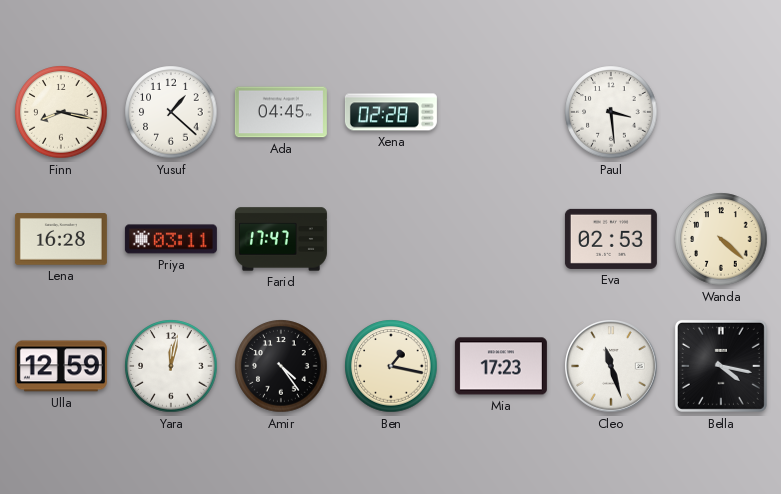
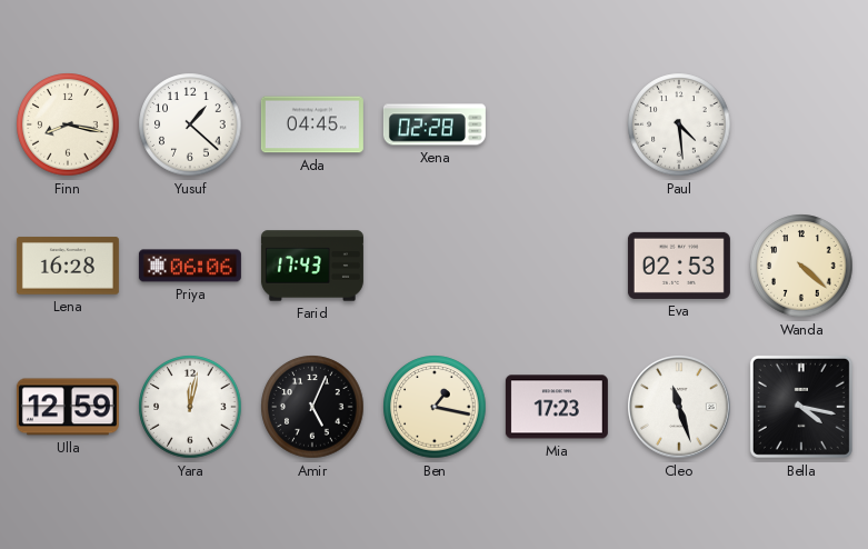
Paul: 3:29 -> 4:29 (679, 124)
Priya: 03:11 -> 06:06 (190, 266)
Farid: 17:47 -> 17:43 (312, 266)
Amir: 4:24 -> 5:04 (312, 407)
